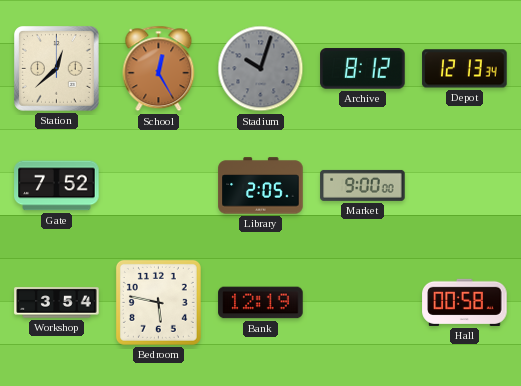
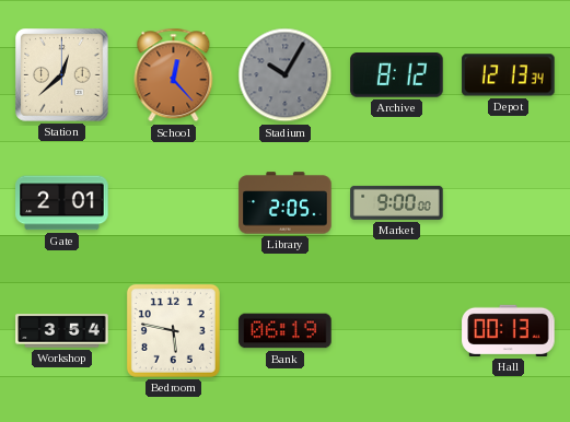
School: 12:25 -> 12:23 (174, 75)
Stadium: 10:03 -> 10:05 (286, 75)
Gate: 7:52 -> 2:01 (62, 203)
Bank: 12:19 -> 06:19 (286, 331)
Hall: 00:58 -> 00:13 (509, 330)
